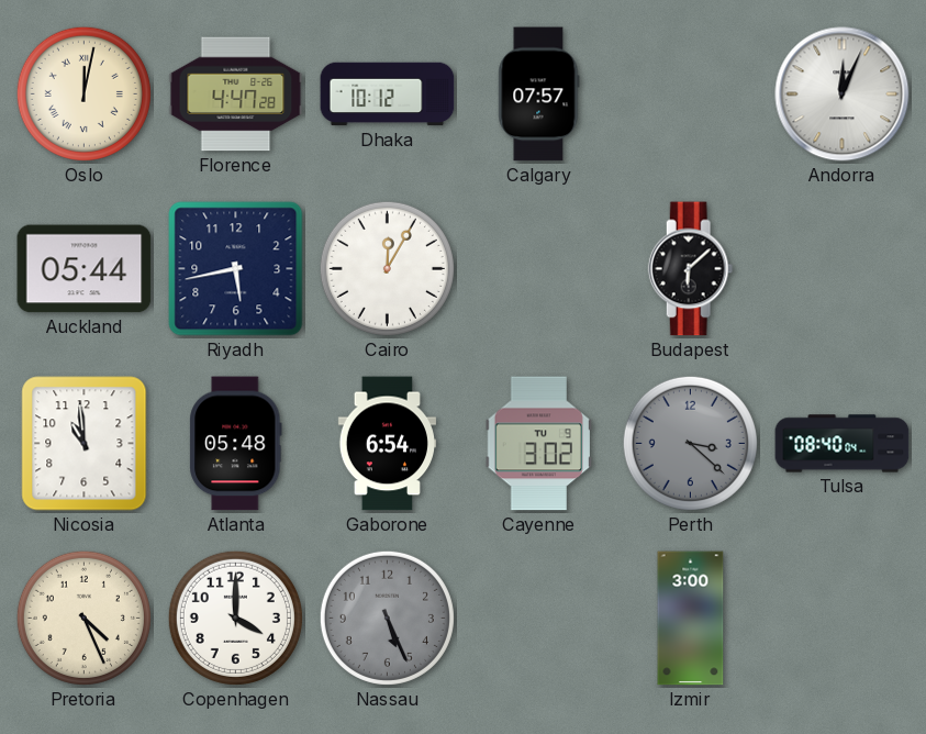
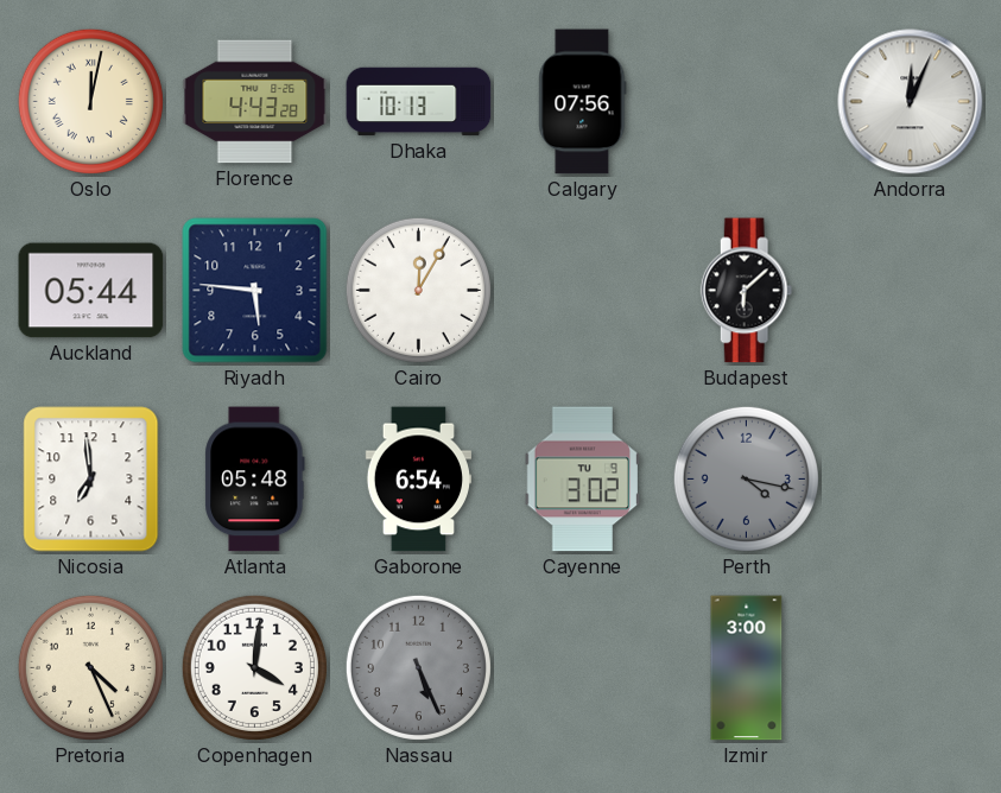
Florence: 4:47 -> 4:43 (255, 102)
Dhaka: 10:12 -> 10:13 (419, 102)
Calgary: 07:57 -> 07:56 (583, 102)
Riyadh: 5:43 -> 5:46 (255, 291)
Nicosia: 10:59 -> 6:59 (91, 480)
Perth: 3:22 -> 4:17 (746, 478)
Tulsa: 08:40 -> none (843, 444)
Copenhagen: 4:00 -> 4:01 (254, 667)
